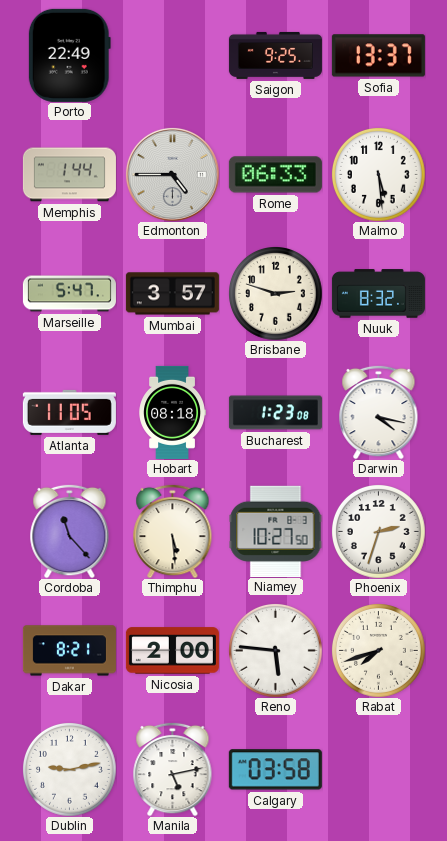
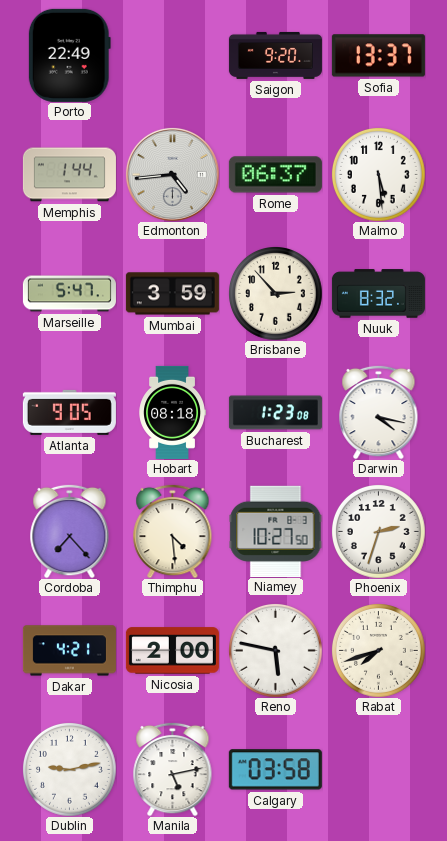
Saigon: 9:25 -> 9:20 (275, 55)
Edmonton: 4:45 -> 4:44 (172, 174)
Rome: 06:33 -> 06:37 (275, 175)
Mumbai: 3:57 -> 3:59 (172, 294)
Brisbane: 2:48 -> 2:53 (276, 294)
Atlanta: 11:05 -> 9:05 (69, 412)
Cordoba: 11:23 -> 7:23 (70, 531)
Thimphu: 5:29 -> 4:29 (173, 531)
Dakar: 8:21 -> 4:21 (69, 651)
Reno: 5:46 -> 5:47 (276, 651)
